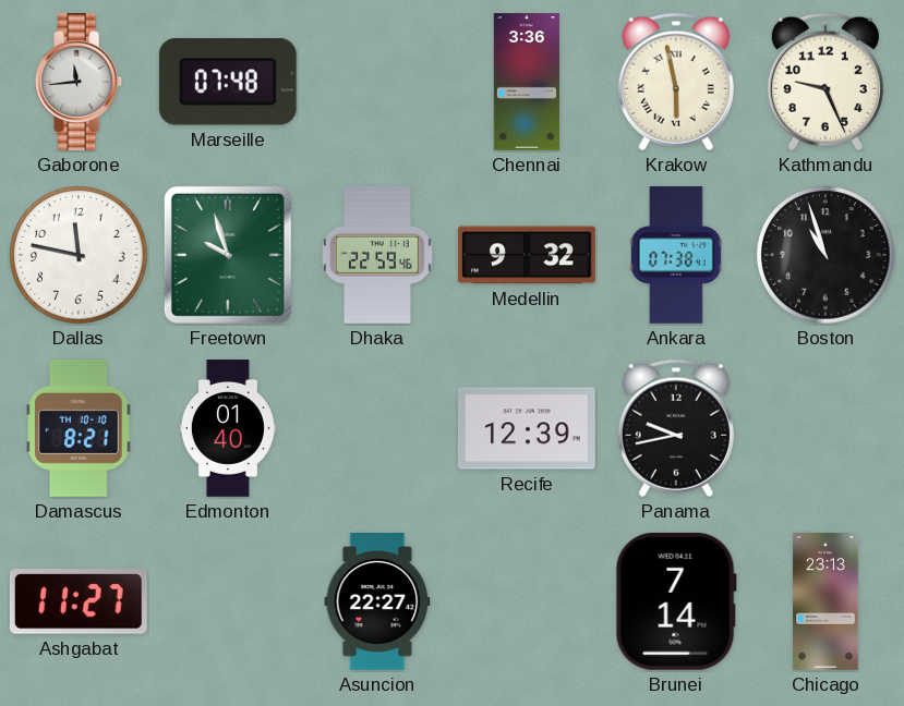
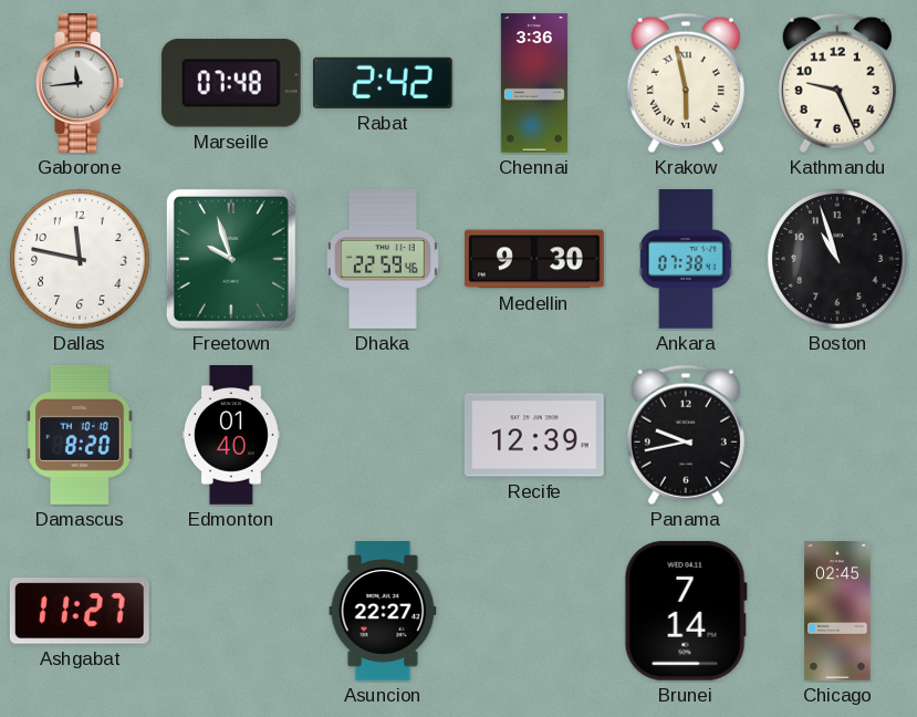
Rabat: none -> 2:42 (383, 83)
Medellin: 9:32 -> 9:30 (535, 259)
Damascus: 8:21 -> 8:20 (80, 435)
Chicago: 23:13 -> 02:45 (837, 611)
